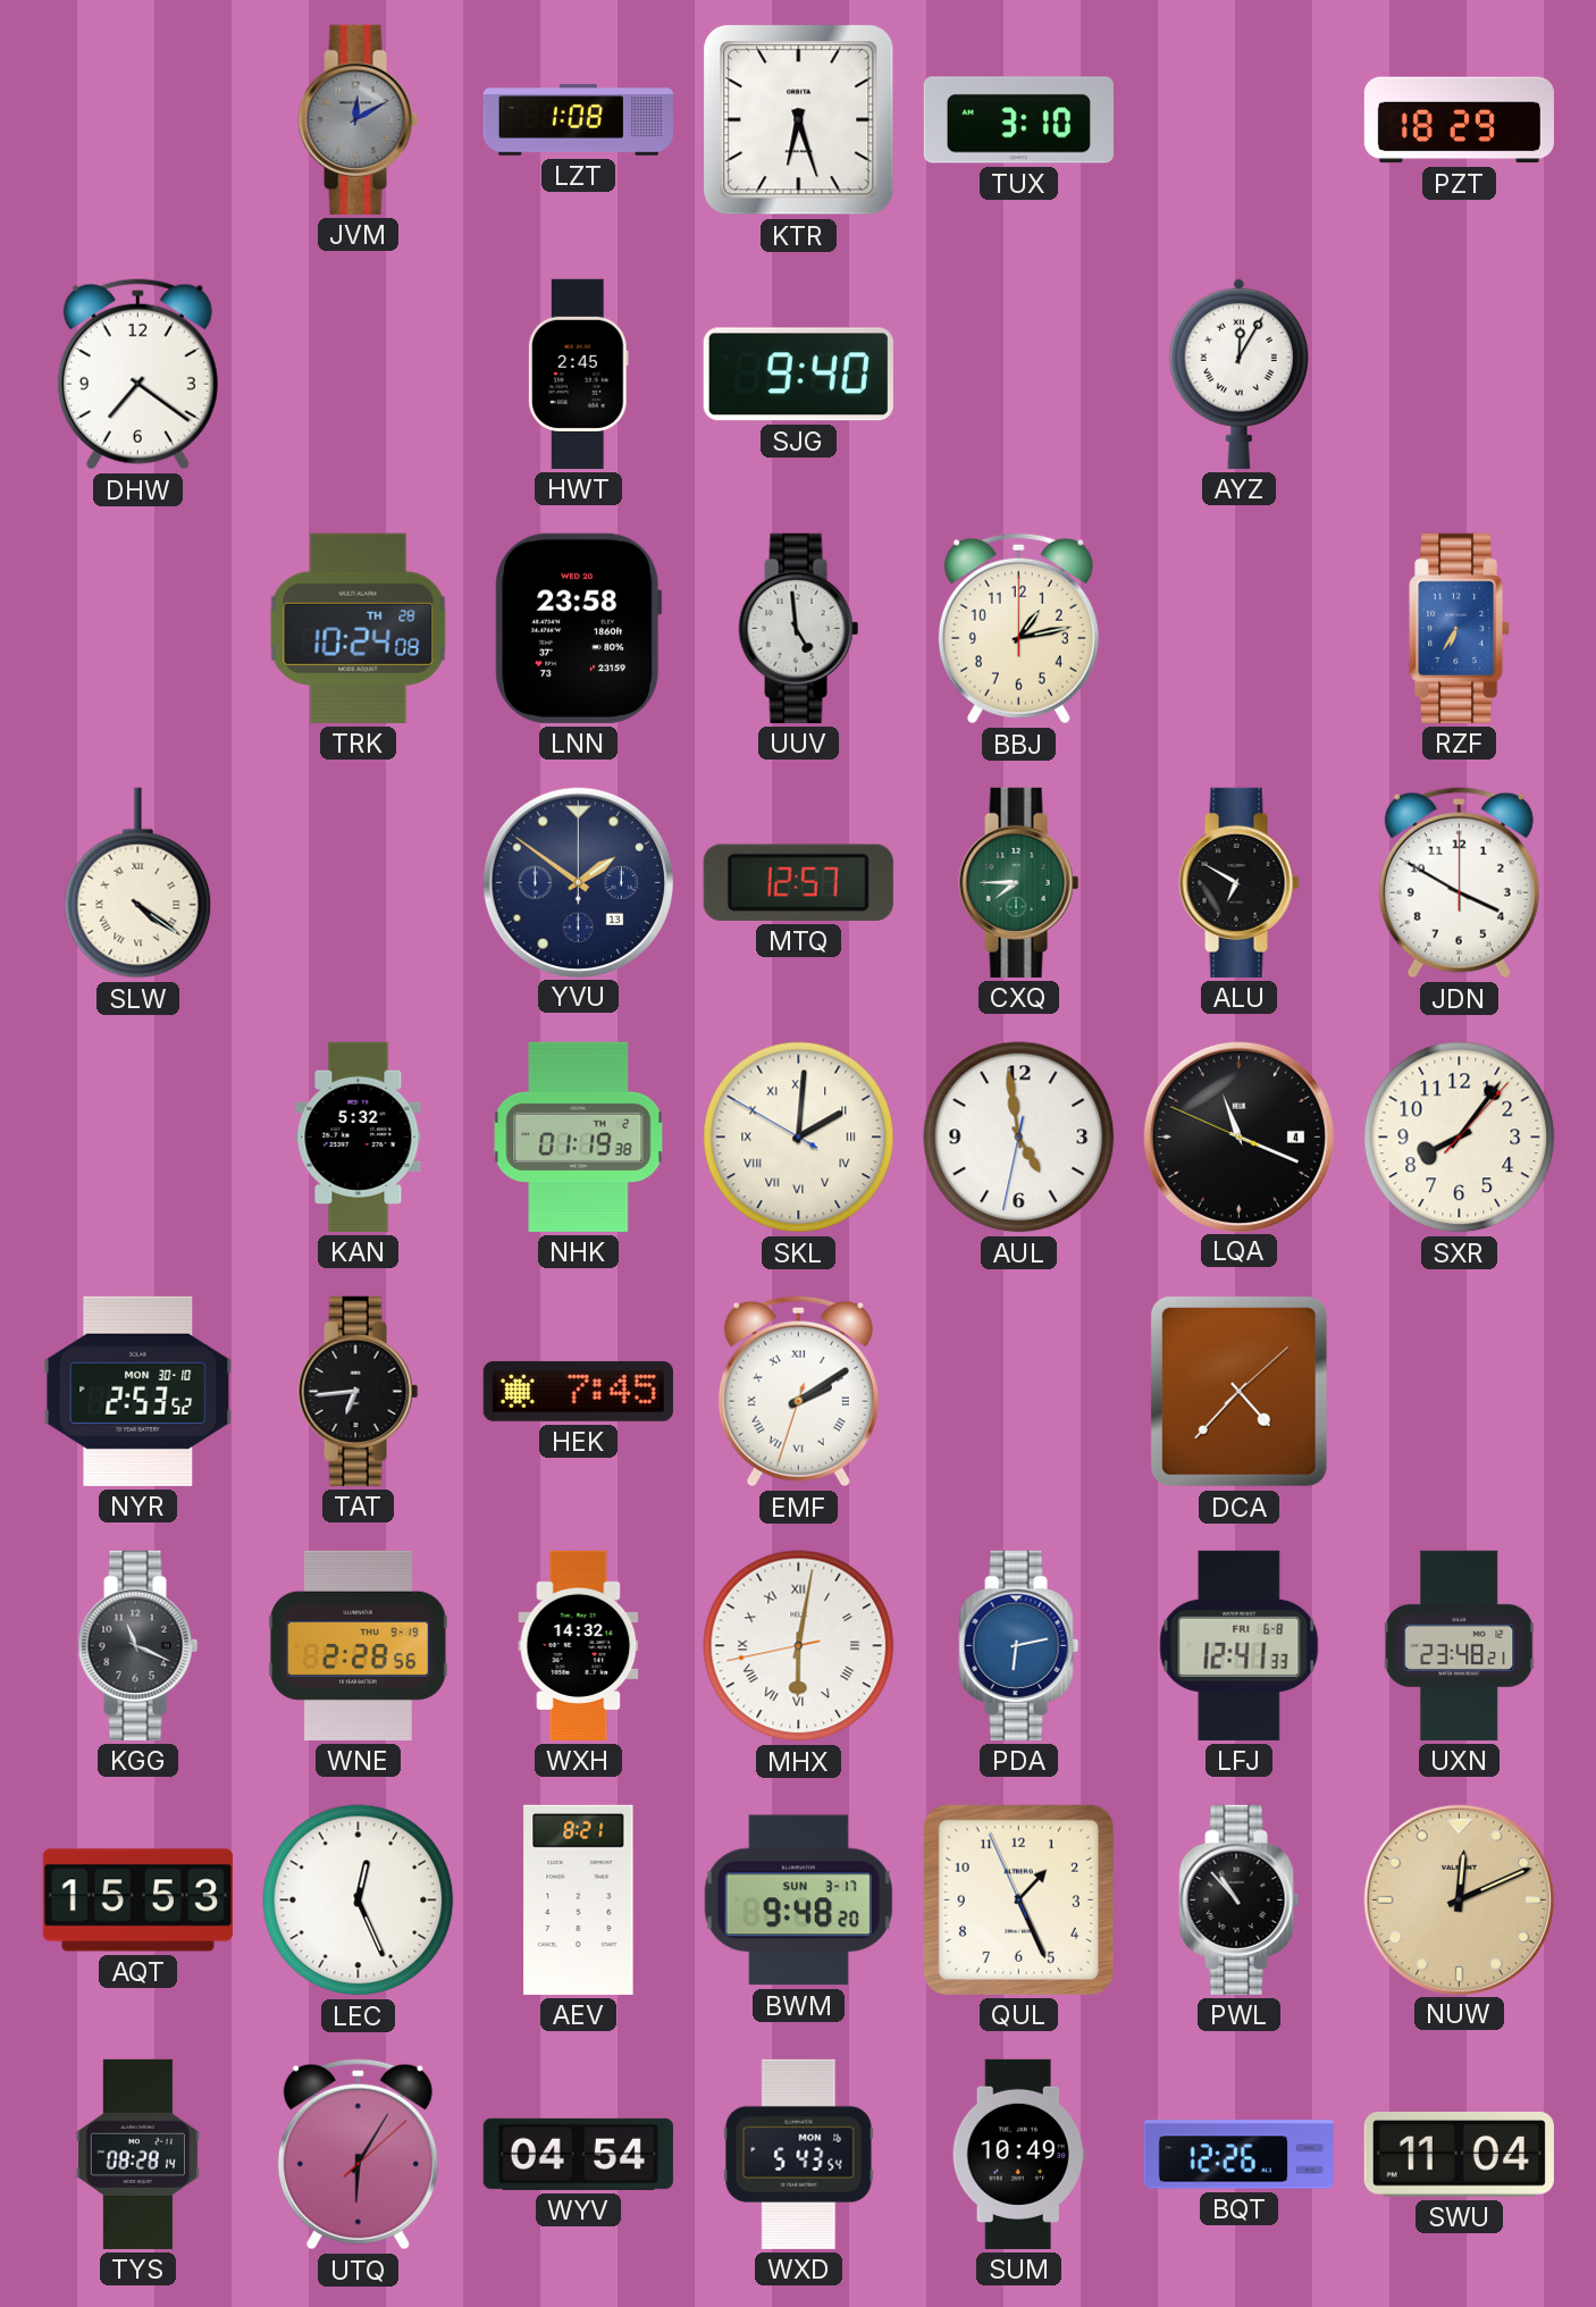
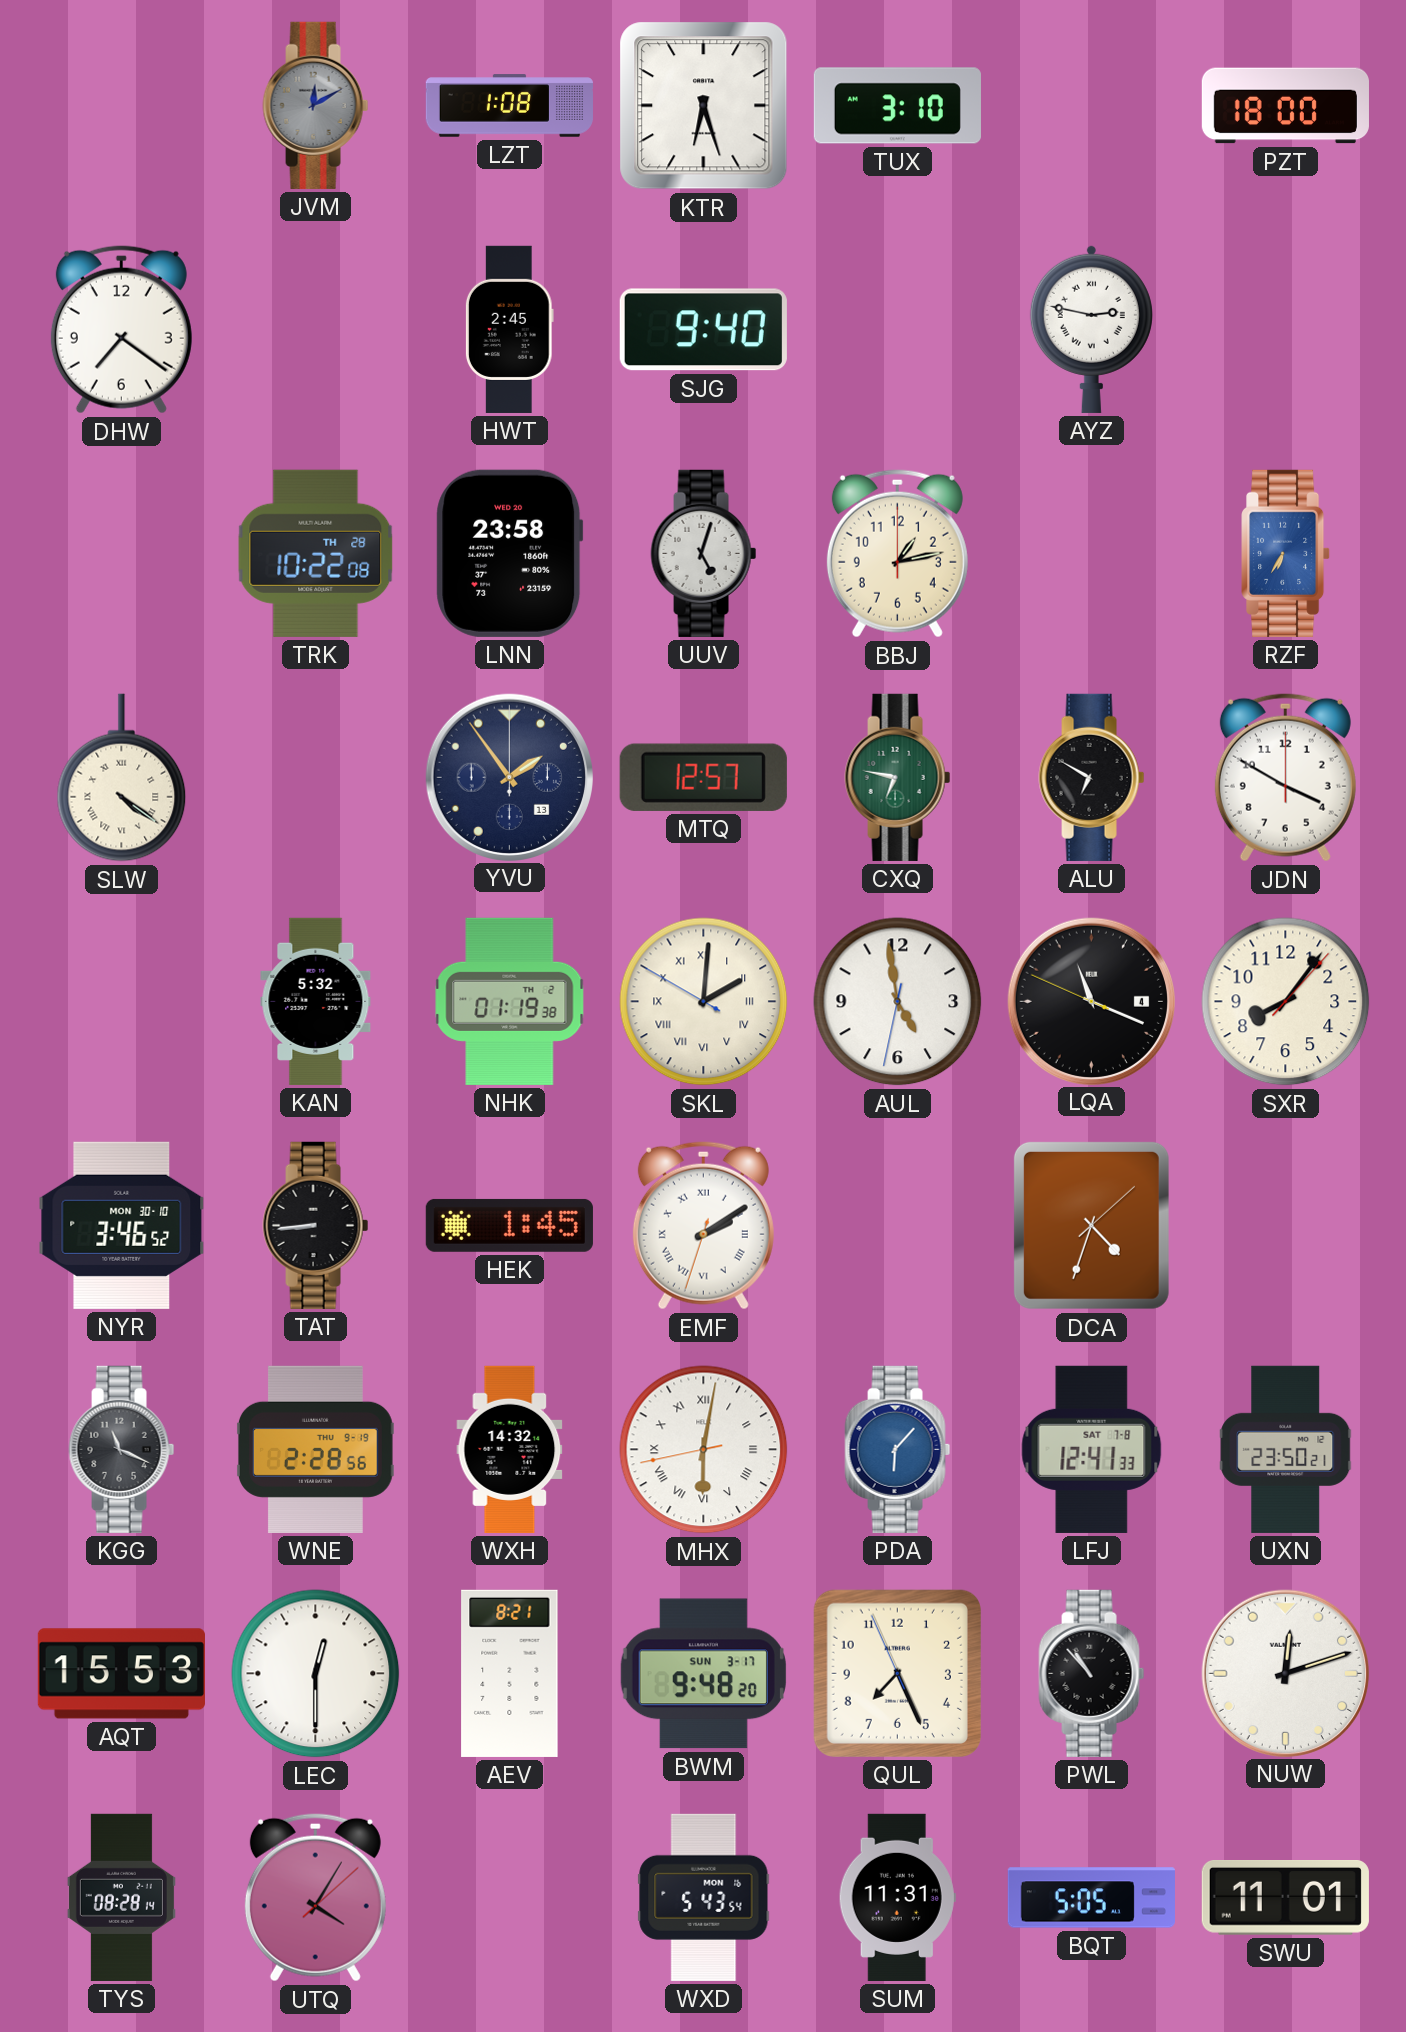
PZT: 18:29 -> 18:00 (1285, 106)
AYZ: 12:05 -> 2:47 (1091, 329)
TRK: 10:24 -> 10:22 (316, 553)
UUV: 4:59 -> 5:03 (704, 553)
YVU: 1:51 -> 1:54 (509, 777)
CXQ: 7:45 -> 6:47 (898, 777)
NYR: 2:53 -> 3:46 (122, 1225)
TAT: 6:44 -> 8:44 (316, 1225)
HEK: 7:45 -> 1:45 (509, 1225)
DCA: 4:37 -> 4:33 (1091, 1225)
PDA: 6:13 -> 6:07 (898, 1449)
LFJ date: FRI 6-8 -> SAT 7-8 (1092, 1449)
UXN: 23:48 -> 23:50 (1286, 1449)
LEC: 12:26 -> 12:30 (316, 1674)
QUL: 1:25 -> 7:25 (897, 1673)
NUW: 12:11 -> 12:12 (1285, 1673)
NUW dial: champagne -> white (1285, 1673)
UTQ: 6:05 -> 4:05 (315, 1898)
WYV: 04:54 -> none (578, 2154)
SUM: 10:49 -> 11:31 (897, 1897)
BQT: 12:26 -> 5:05 (1091, 1898)
SWU: 11:04 -> 11:01 (1285, 1898)
